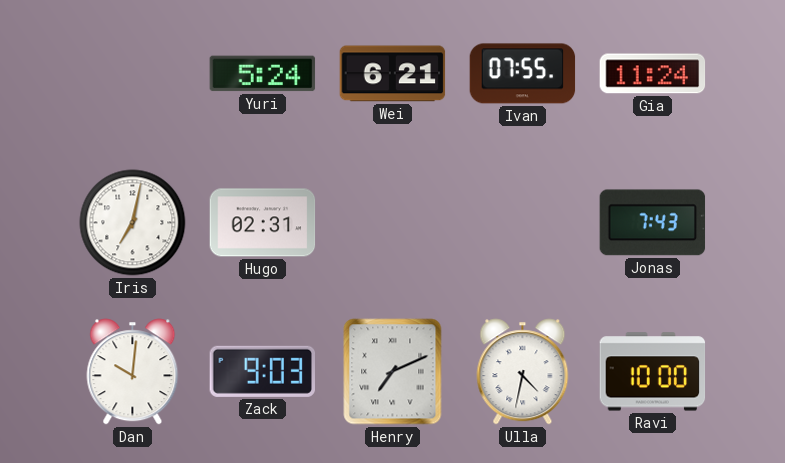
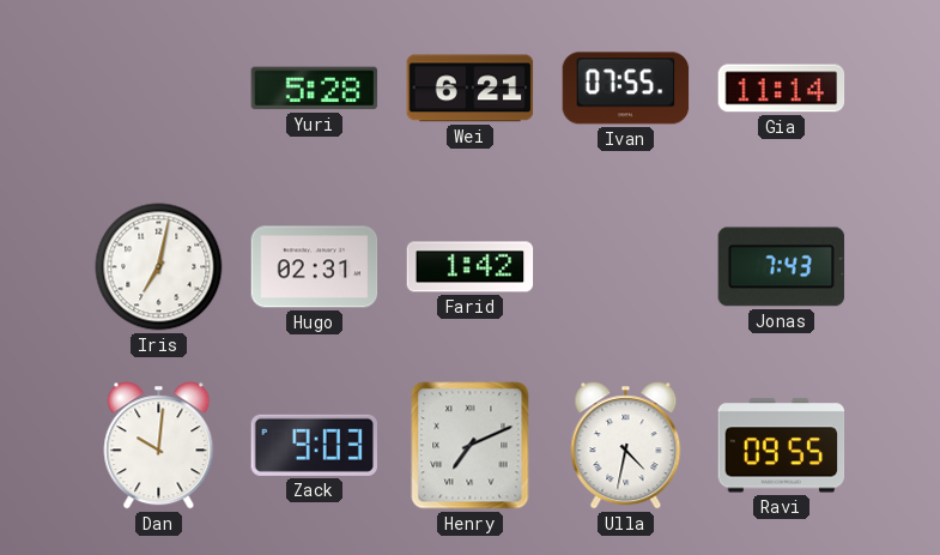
Yuri: 5:24 -> 5:28 (315, 89)
Gia: 11:24 -> 11:14 (782, 89)
Farid: none -> 1:42 (471, 267)
Ravi: 10:00 -> 09:55 (782, 446)
